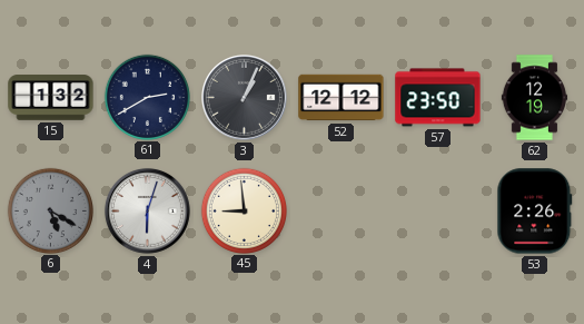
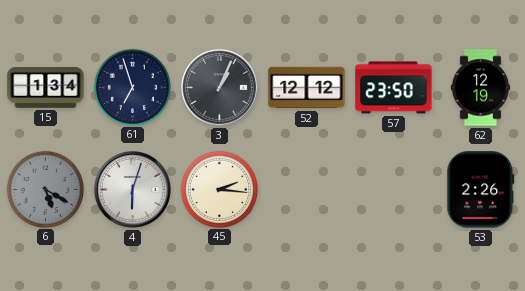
15: 1:32 -> 1:34 (46, 88)
61: 2:40 -> 6:57 (132, 87)
45: 8:59 -> 2:16 (219, 189)
